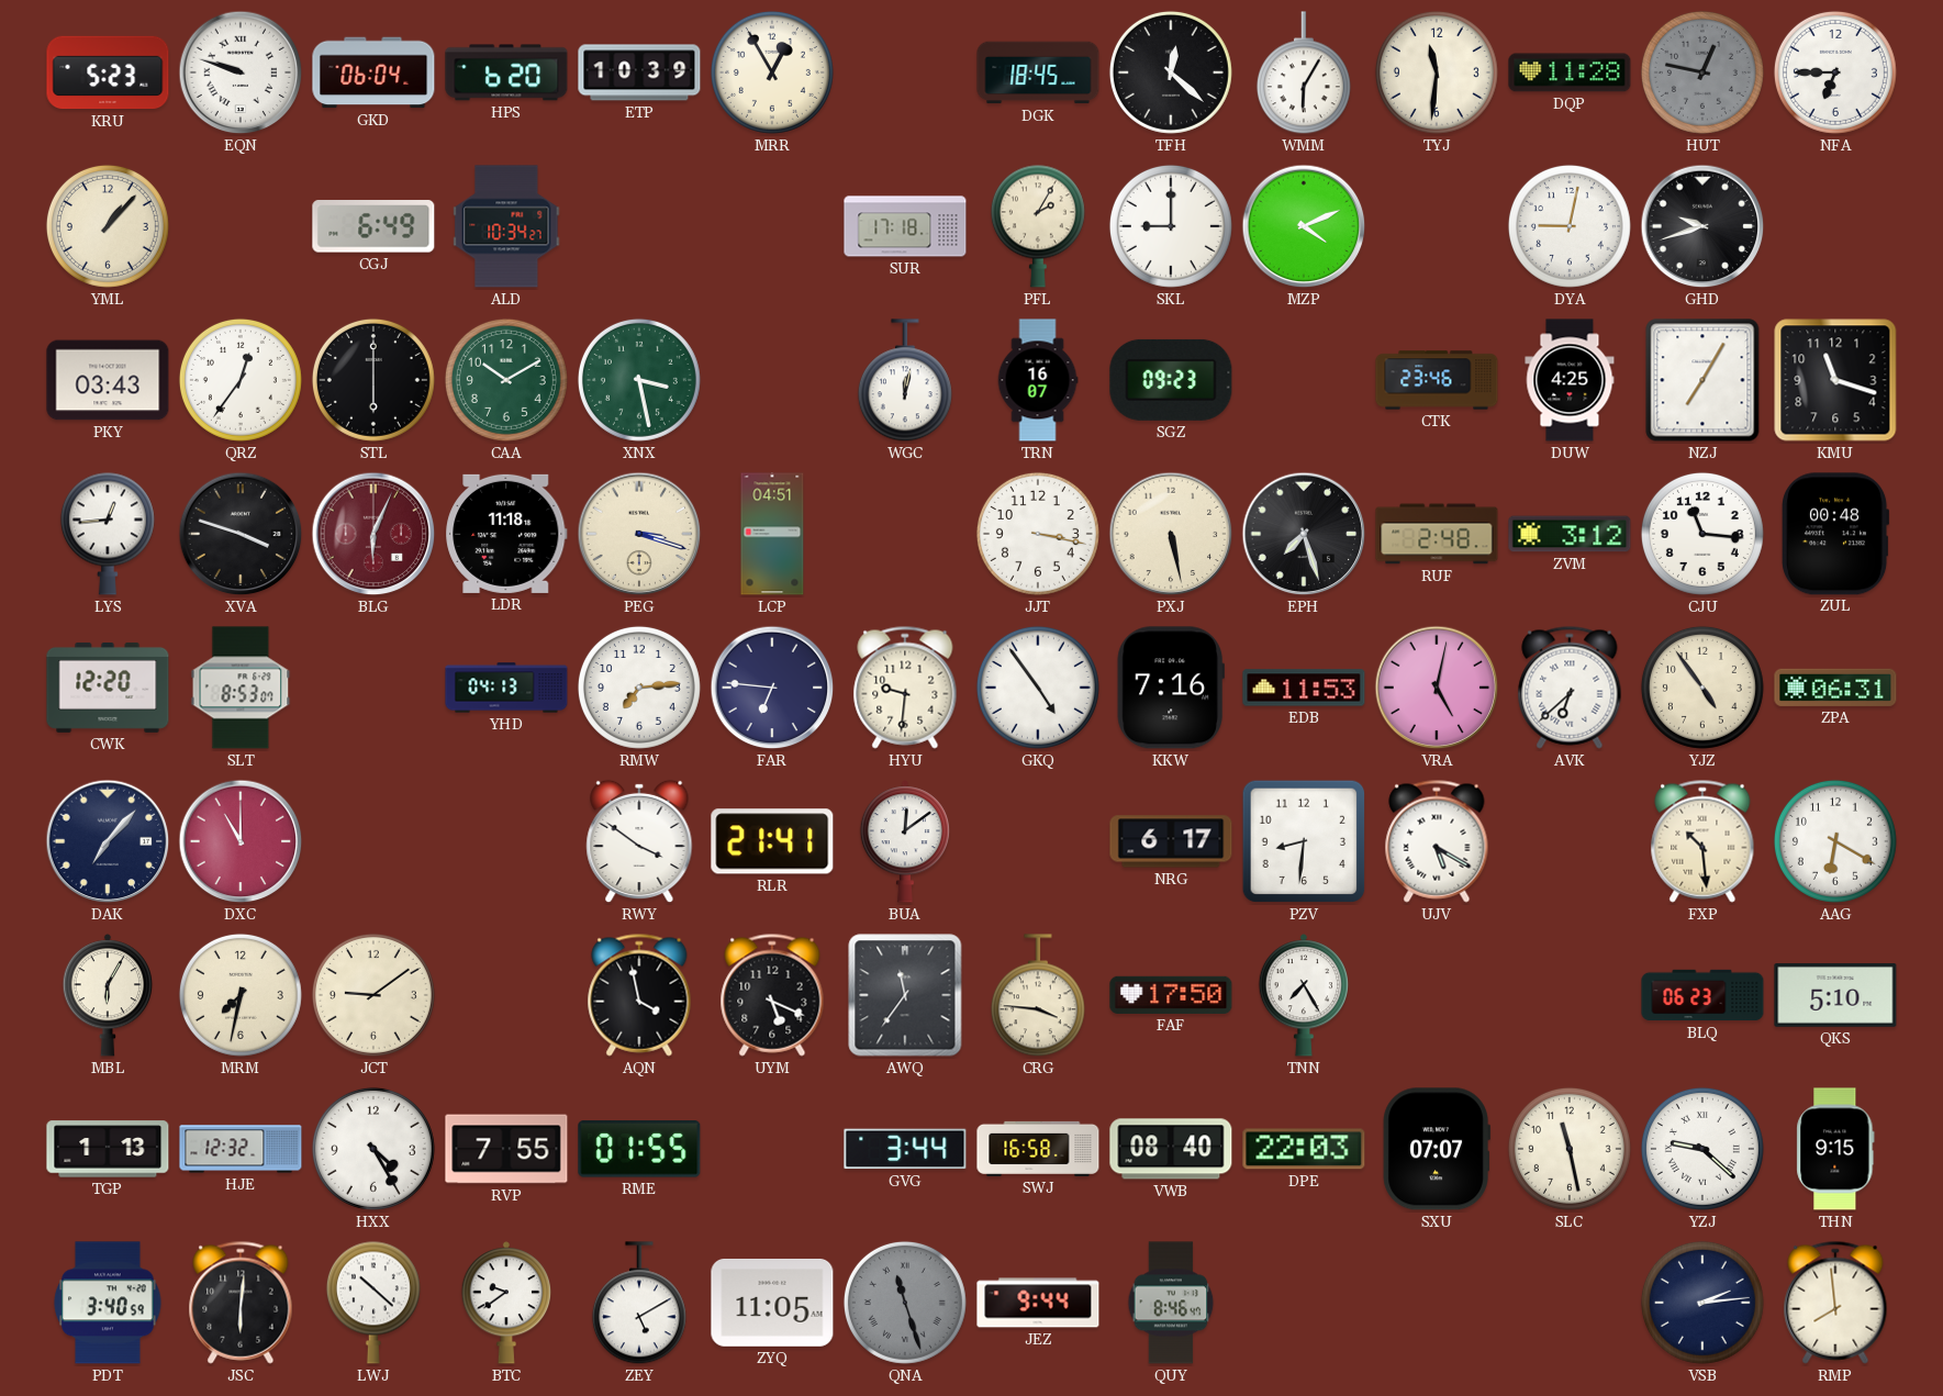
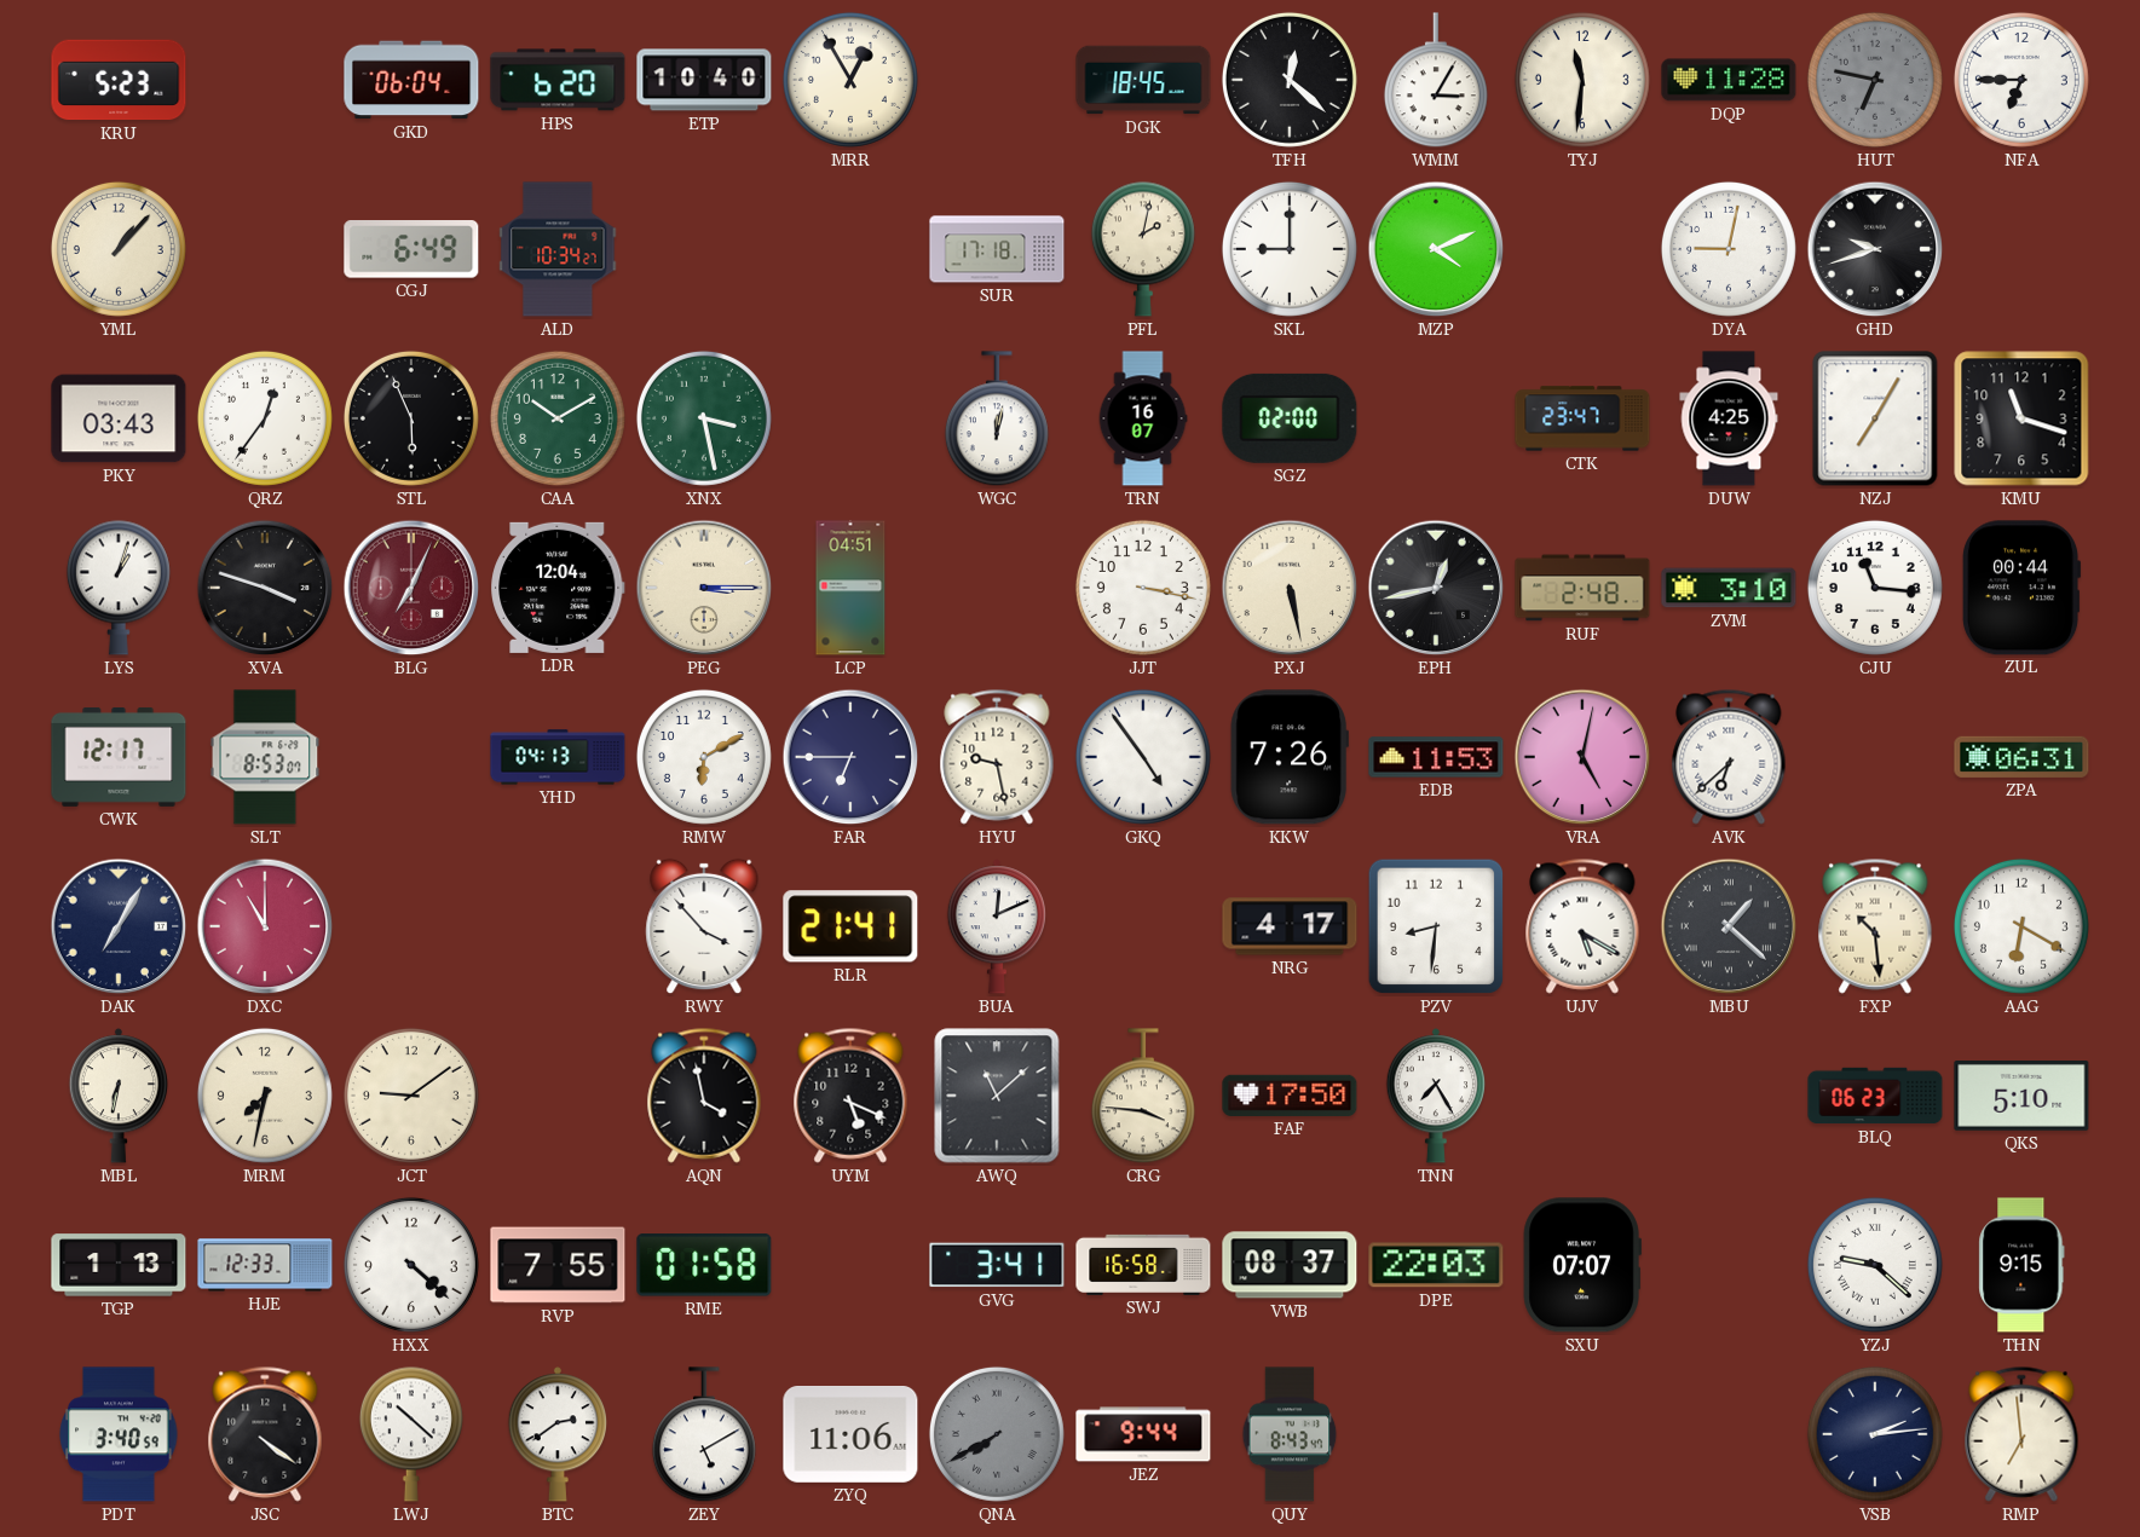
EQN: 9:48 -> none (241, 72)
ETP: 10:39 -> 10:40 (704, 80)
WMM: 6:05 -> 3:05 (1436, 81)
HUT: 12:47 -> 6:47 (1875, 80)
PFL: 2:05 -> 2:02 (1143, 249)
STL: 6:00 -> 5:56 (411, 418)
SGZ: 09:23 -> 02:00 (1290, 418)
CTK: 23:46 -> 23:47 (1582, 418)
LYS: 12:44 -> 1:03 (119, 588)
BLG: 6:04 -> 7:04 (411, 588)
LDR: 11:18 -> 12:04 (558, 588)
PEG: 3:18 -> 3:15 (704, 588)
EPH: 7:27 -> 12:43 (1436, 588)
ZVM: 3:12 -> 3:10 (1729, 588)
ZUL: 00:48 -> 00:44 (2023, 588)
CWK: 12:20 -> 12:17 (119, 757)
RMW: 7:14 -> 6:10 (704, 757)
FAR: 6:46 -> 6:45 (850, 757)
HYU: 9:31 -> 9:28 (997, 757)
KKW: 7:16 -> 7:26 (1290, 757)
YJZ: 4:54 -> none (1702, 688)
DAK: 7:07 -> 7:05 (119, 926)
RWY: 3:51 -> 3:53 (704, 926)
BUA: 12:09 -> 12:11 (996, 926)
NRG: 6:17 -> 4:17 (1290, 926)
MBU: none -> 1:22 (1729, 926)
MBL: 6:05 -> 6:32 (117, 1096)
AWQ: 11:36 -> 11:08 (997, 1096)
HJE: 12:32 -> 12:33 (265, 1265)
HXX: 4:25 -> 4:22 (411, 1265)
RME: 01:55 -> 01:58 (704, 1265)
GVG: 3:44 -> 3:41 (997, 1265)
VWB: 08:40 -> 08:37 (1290, 1265)
SLC: 11:28 -> none (1570, 1149)
JSC: 6:01 -> 4:21 (265, 1434)
BTC: 9:39 -> 2:39 (556, 1434)
ZYQ: 11:05 -> 11:06 (850, 1435)
QNA: 11:27 -> 7:40 (997, 1434)
QUY: 8:46 -> 8:43 (1290, 1434)
RMP: 7:59 -> 6:59 (2021, 1434)
